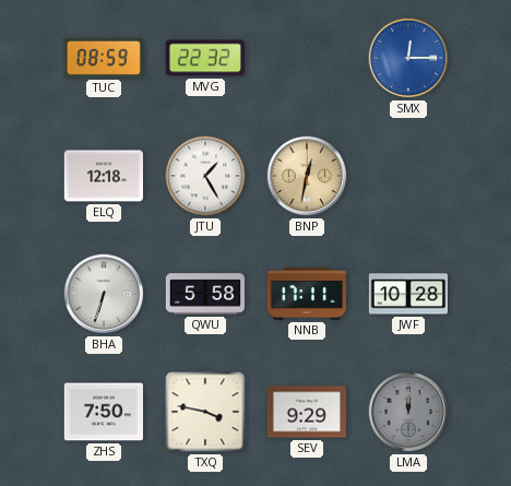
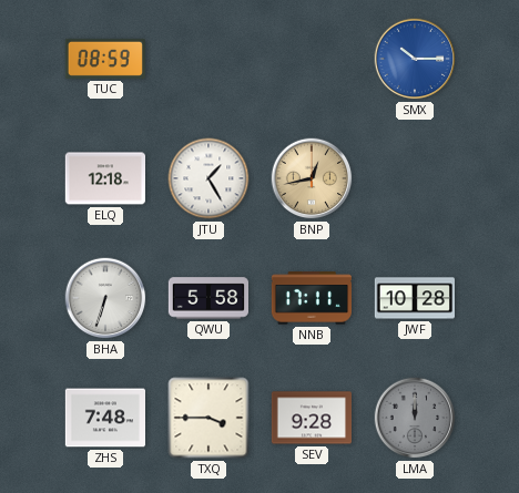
MVG: 22:32 -> none (205, 58)
SMX: 12:15 -> 10:15 (415, 59)
BNP: 12:32 -> 12:43 (312, 178)
ZHS: 7:50 -> 7:48 (104, 418)
TXQ: 3:47 -> 3:45 (208, 418)
SEV: 9:29 -> 9:28 (311, 418)
